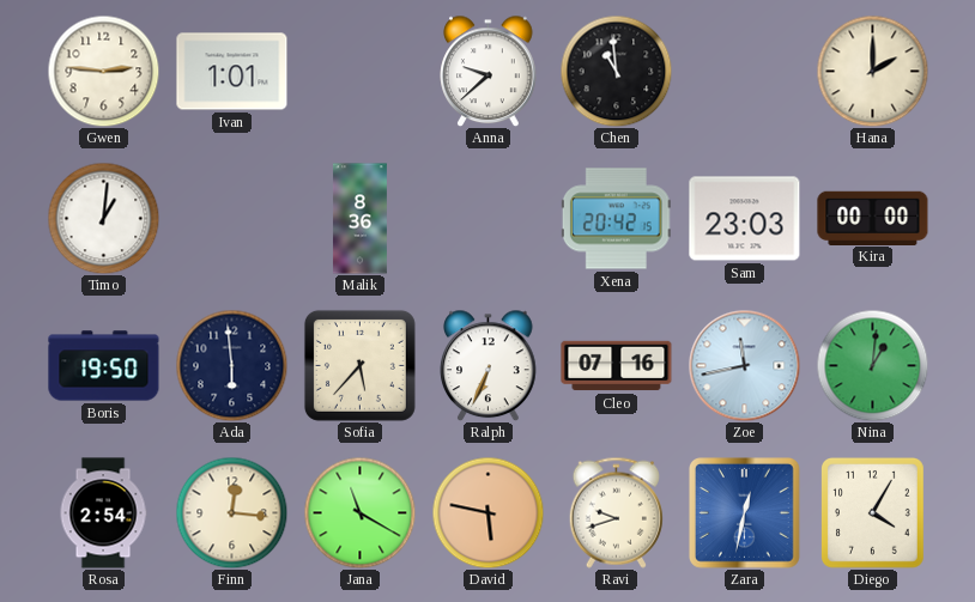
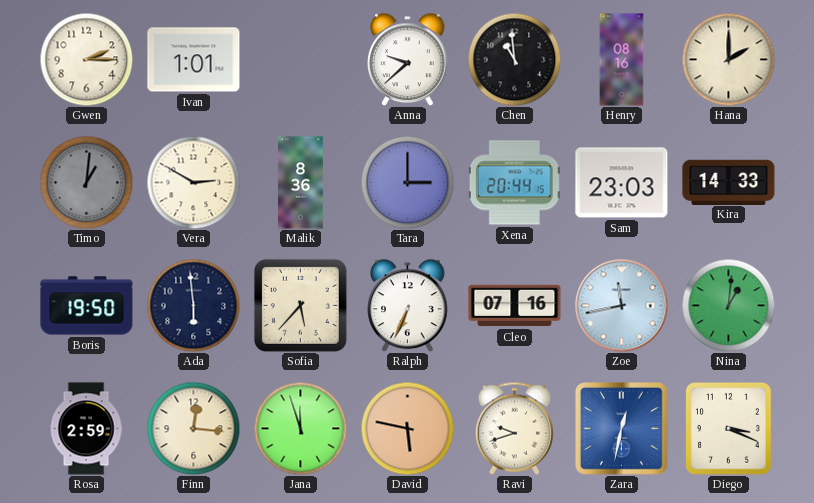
Gwen: 2:46 -> 2:15 (86, 59)
Henry: none -> 08:16 (622, 60)
Timo dial: white -> grey (86, 182)
Vera: none -> 2:50 (193, 182)
Tara: none -> 3:00 (407, 182)
Xena: 20:42 -> 20:44 (514, 183)
Kira: 00:00 -> 14:33 (729, 182)
Rosa: 2:54 -> 2:59 (86, 429)
Jana: 11:20 -> 11:57 (300, 428)
Diego: 4:05 -> 3:19 (728, 429)
